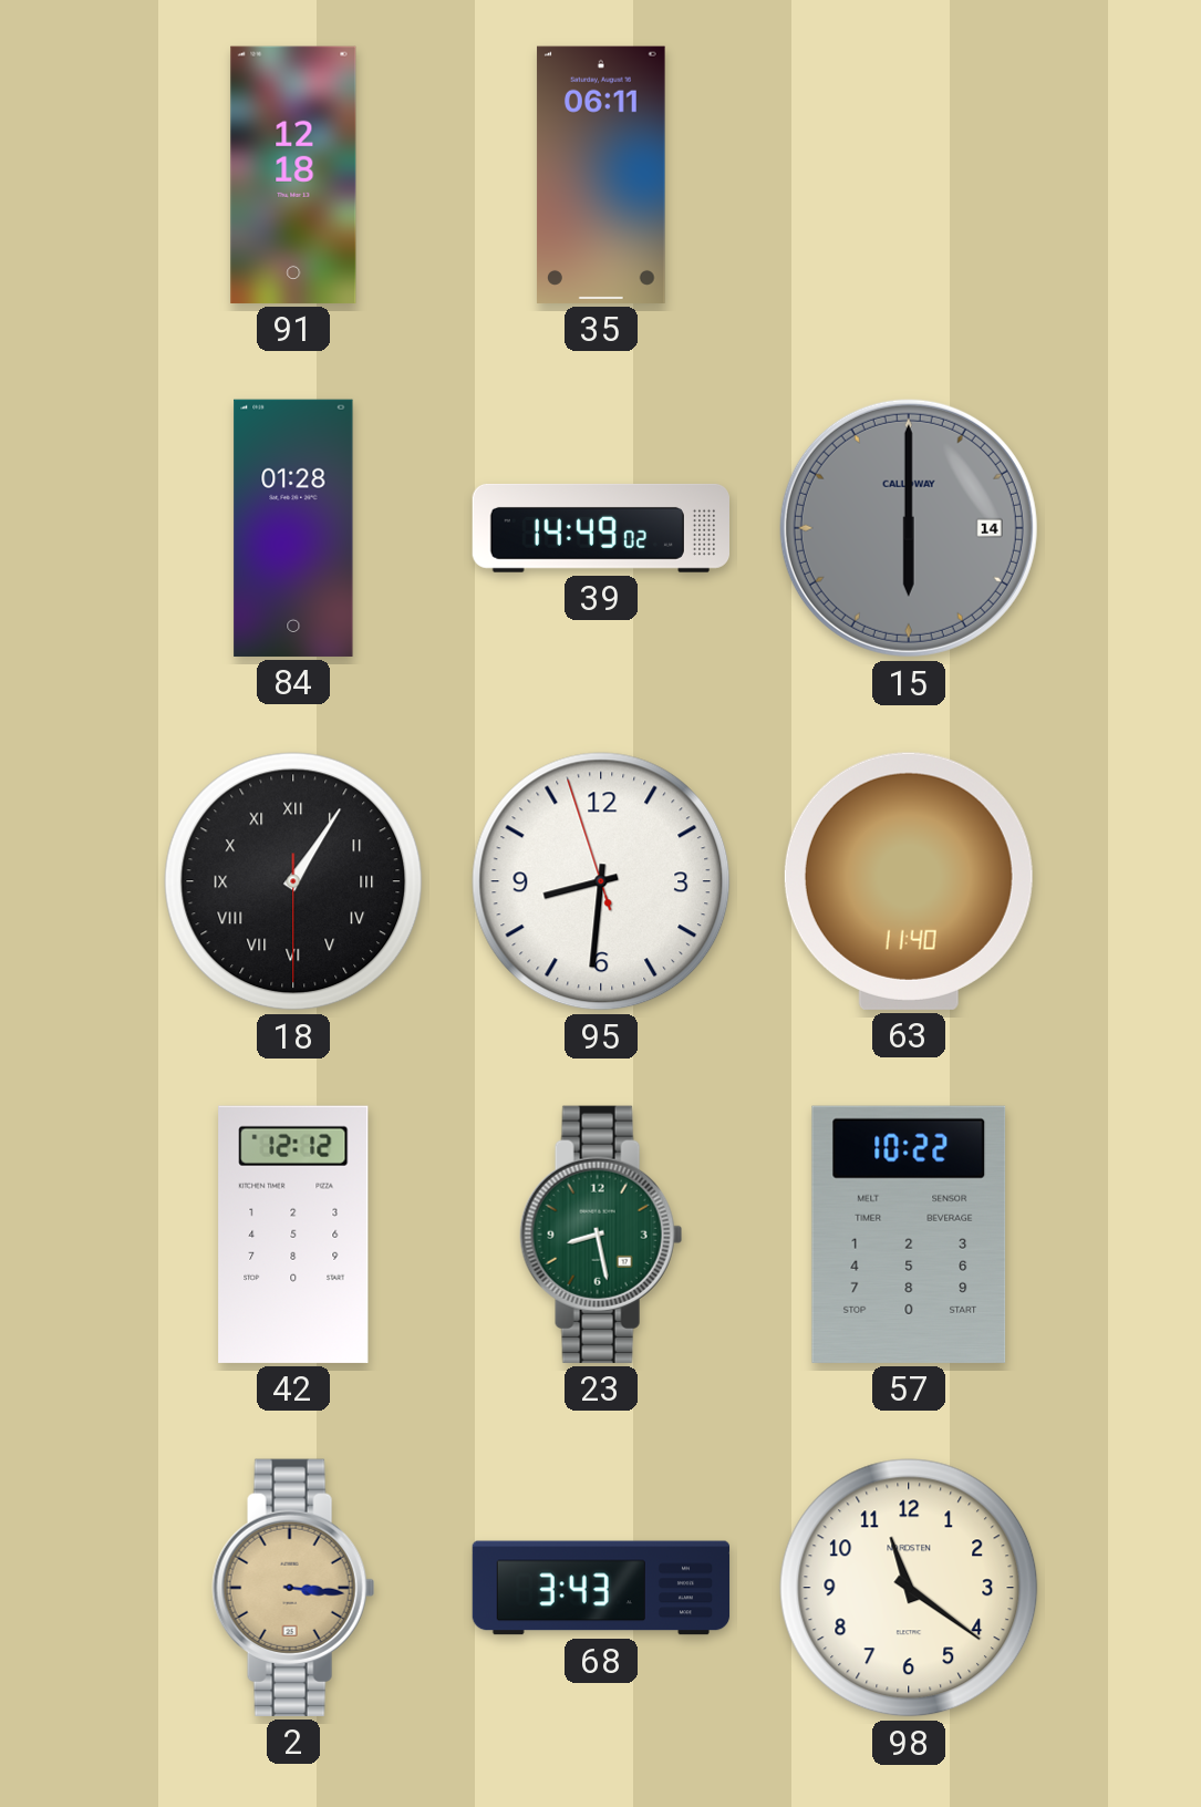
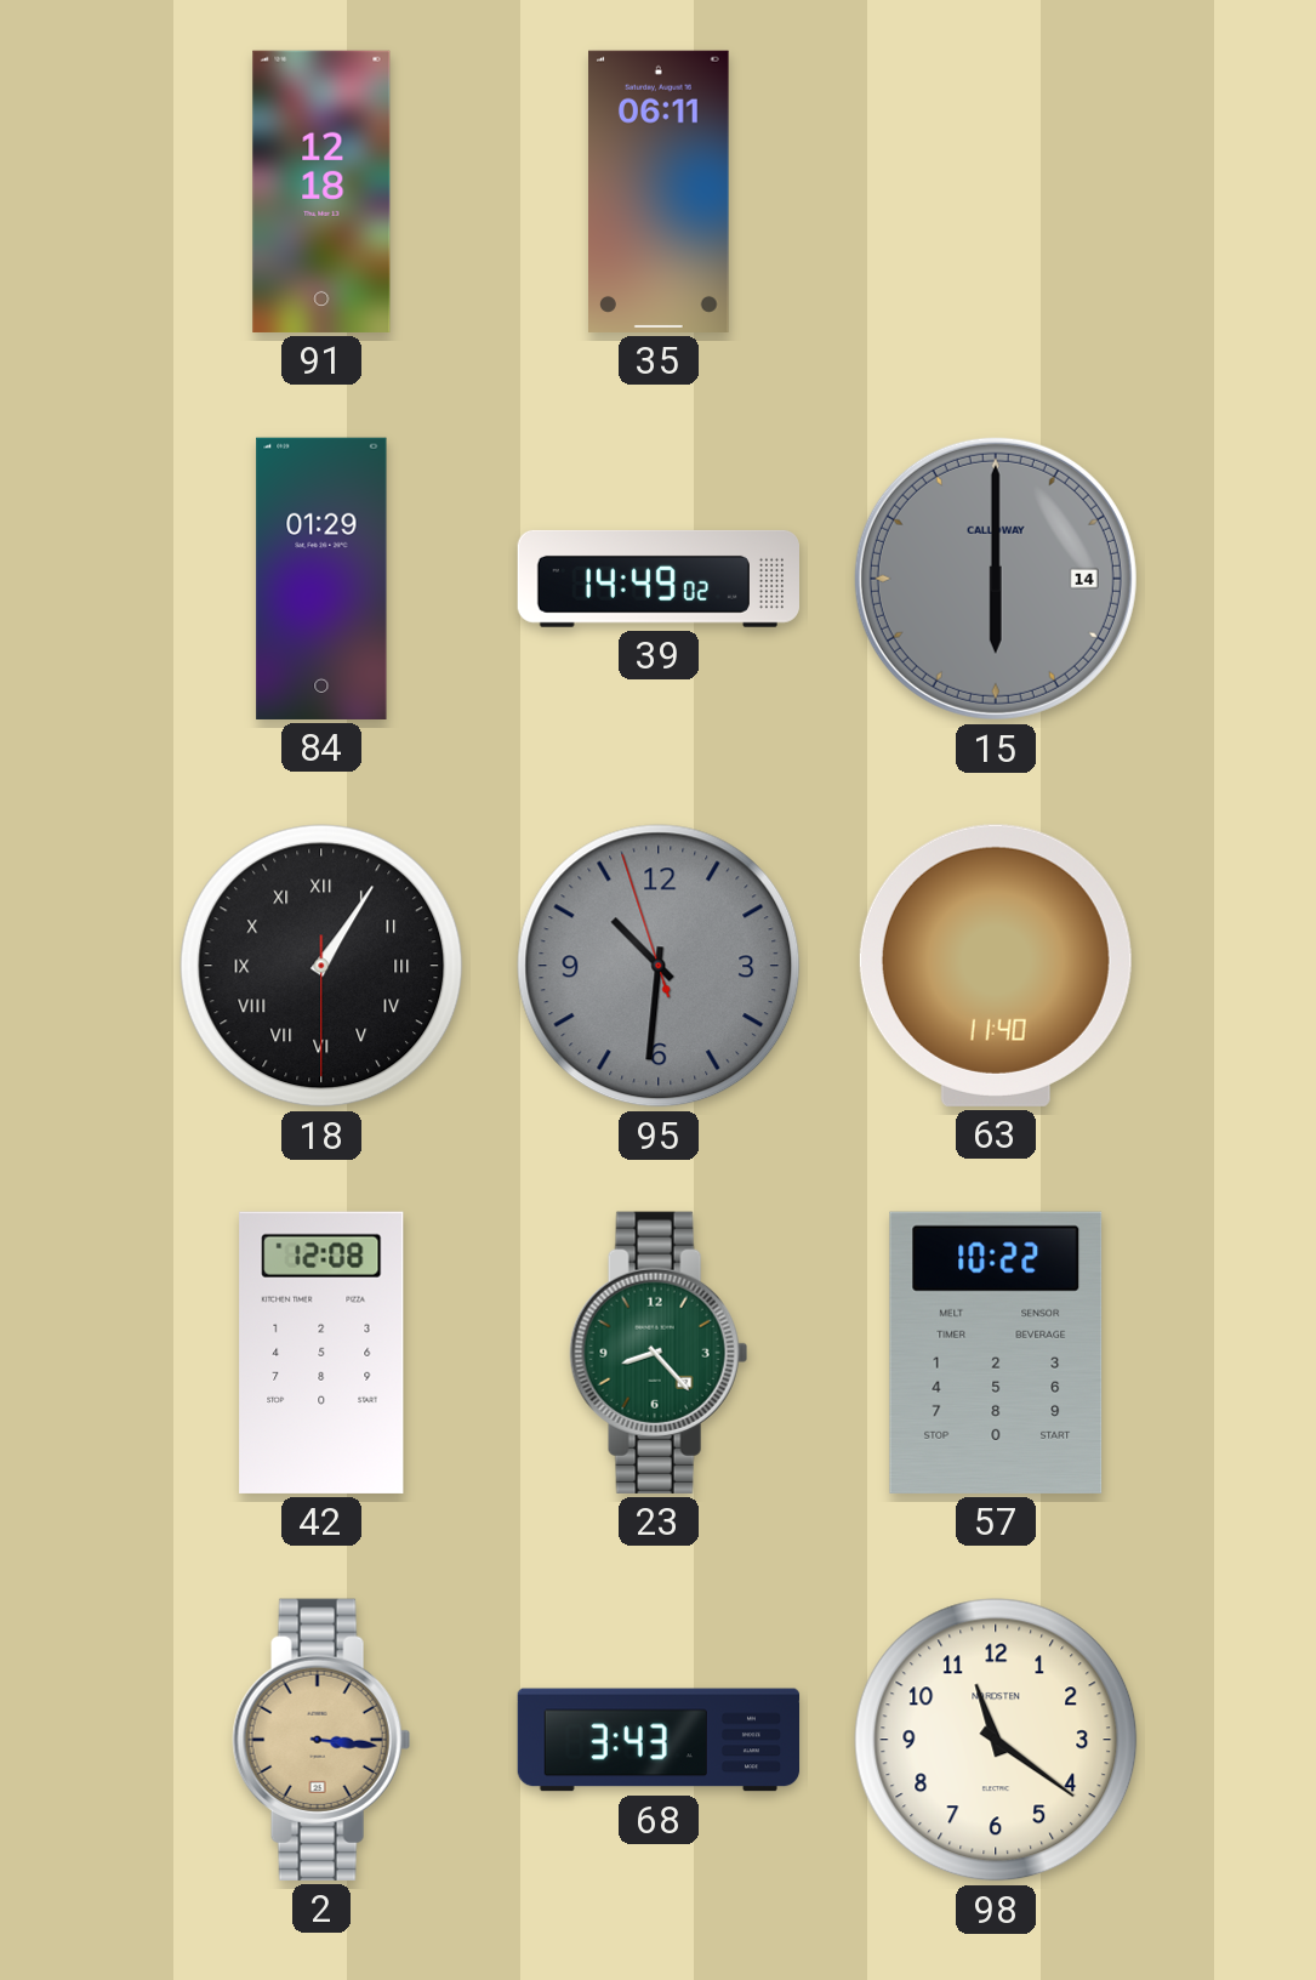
84: 01:28 -> 01:29 (321, 579)
95: 8:30 -> 10:30 (659, 966)
95 dial: white -> grey (659, 966)
42: 12:12 -> 12:08 (321, 1353)
23: 8:28 -> 8:23 (659, 1353)
